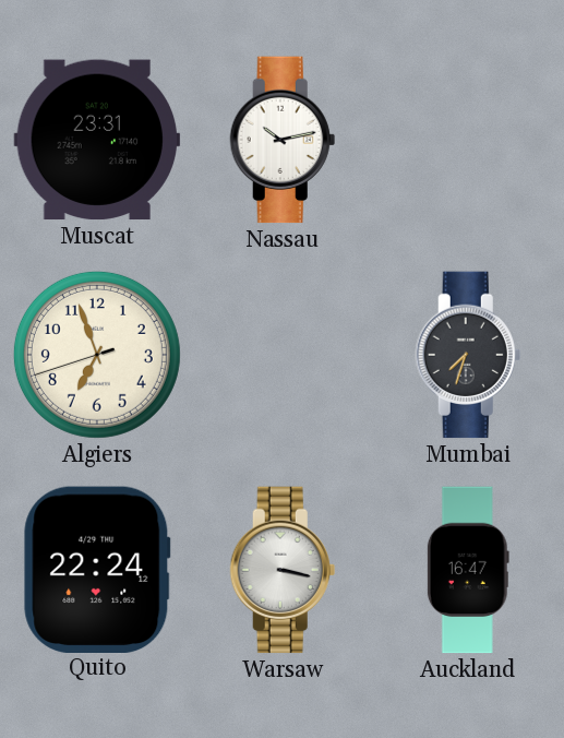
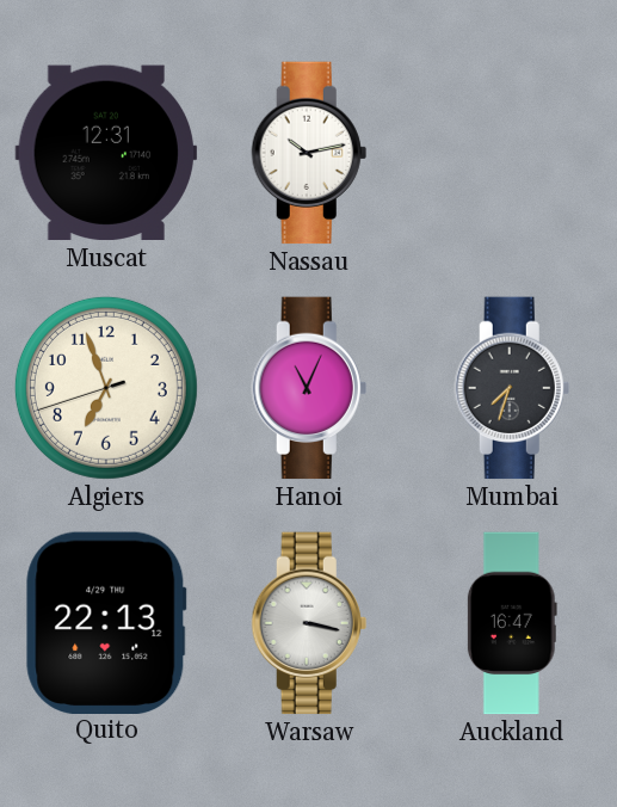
Muscat: 23:31 -> 12:31 (106, 153)
Hanoi: none -> 11:04 (309, 388)
Quito: 22:24 -> 22:13 (106, 622)
